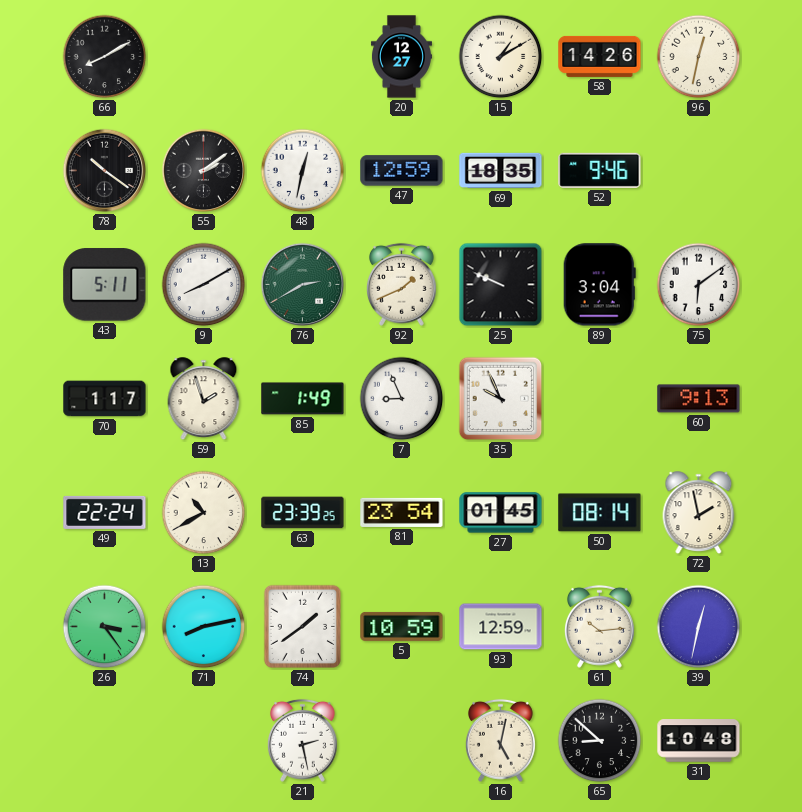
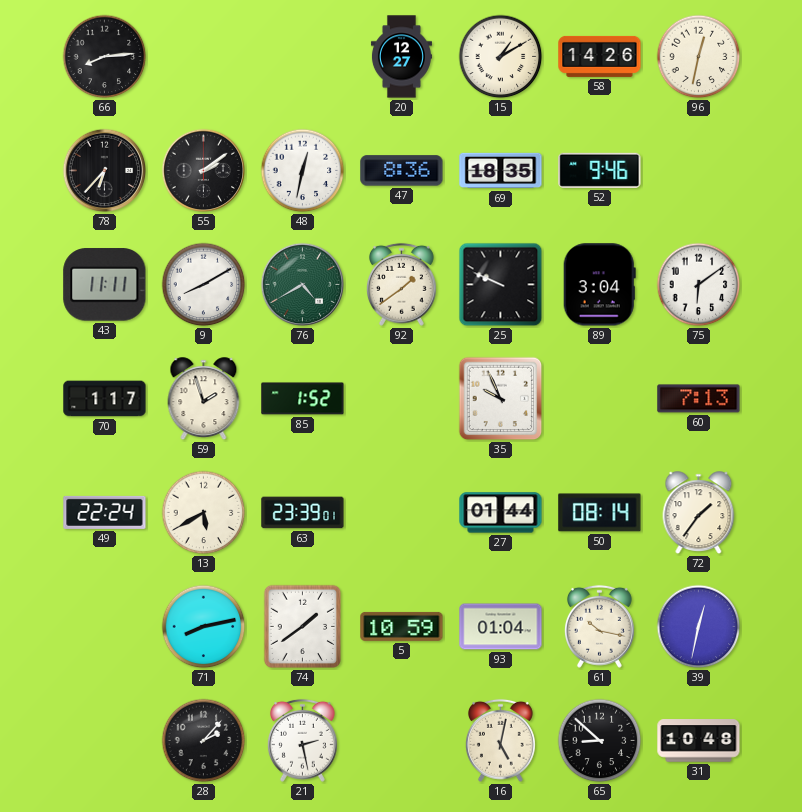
66: 8:10 -> 8:14 (105, 57)
78: 10:21 -> 6:37 (105, 171)
47: 12:59 -> 8:36 (402, 171)
43: 5:11 -> 11:11 (105, 285)
76: 2:40 -> 4:40 (303, 285)
92: 1:41 -> 1:39 (401, 284)
85: 1:49 -> 1:52 (303, 399)
7: 8:56 -> none (402, 399)
60: 9:13 -> 7:13 (699, 399)
13: 10:40 -> 5:40 (204, 513)
63: 23:39:25 -> 23:39:01 (303, 513)
81: 23:54 -> none (402, 512)
27: 01:45 -> 01:44 (501, 513)
72: 1:58 -> 1:36 (699, 513)
26: 3:24 -> none (105, 627)
93: 12:59 -> 01:04 (501, 627)
61: 10:14 -> 10:17 (599, 626)
28: none -> 2:07 (204, 741)
